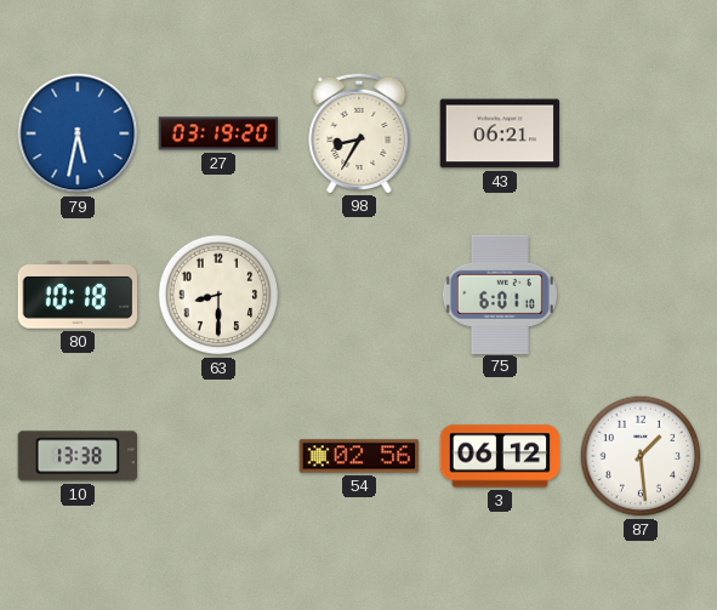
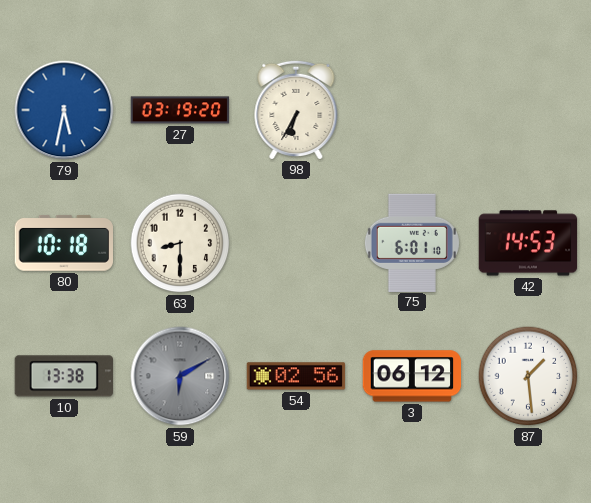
98: 8:35 -> 6:35 (296, 109)
43: 06:21 -> none (500, 133)
42: none -> 14:53 (528, 243)
59: none -> 6:10 (180, 376)
